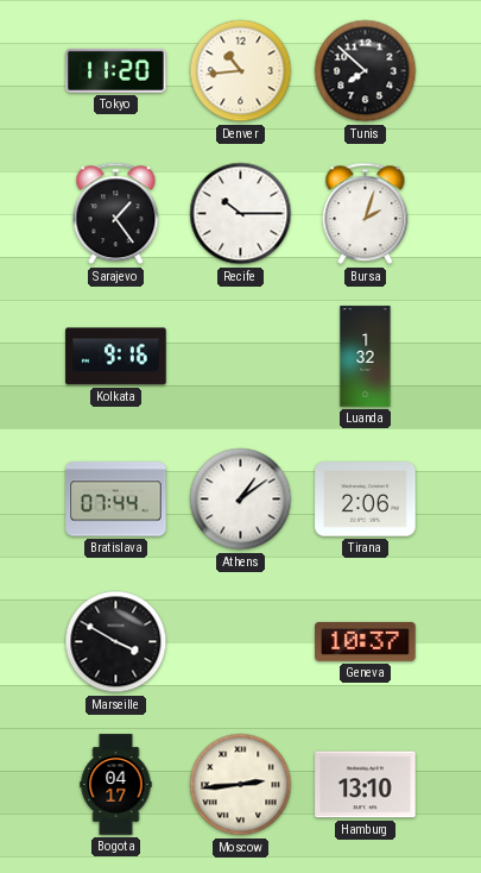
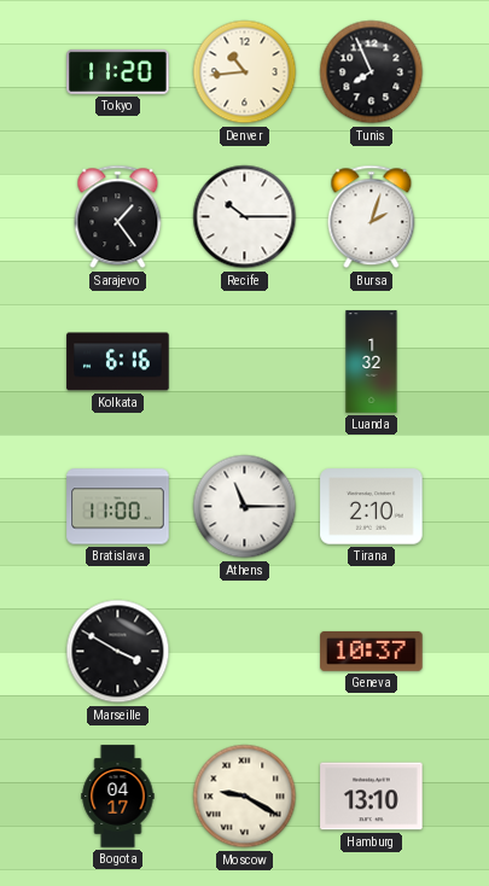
Tunis: 7:52 -> 7:56 (372, 72)
Kolkata: 9:16 -> 6:16 (118, 362)
Bratislava: 07:44 -> 11:00 (118, 507)
Athens: 1:09 -> 11:15 (245, 507)
Tirana: 2:06 -> 2:10 (372, 507)
Moscow: 2:44 -> 9:20 (245, 797)
